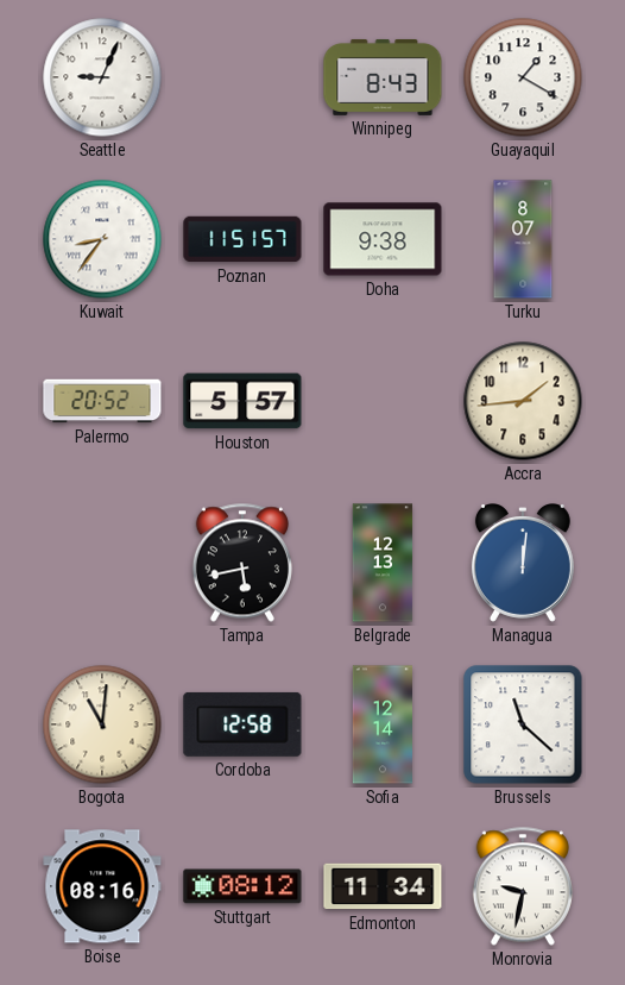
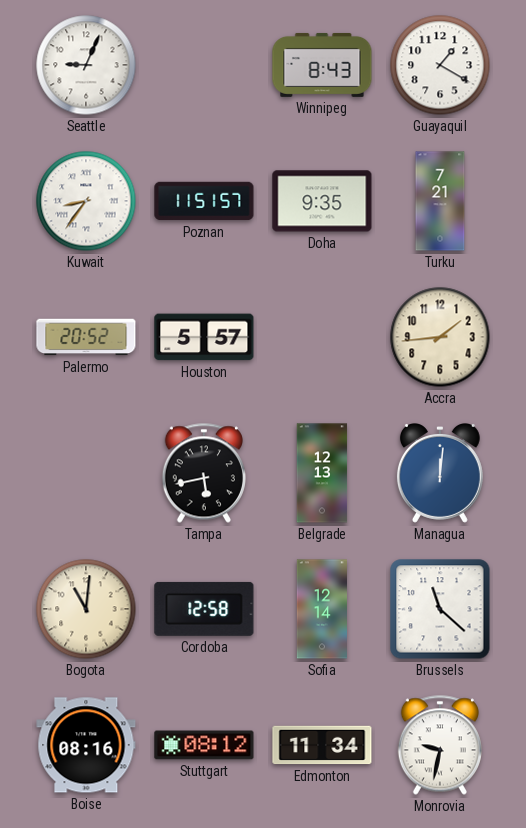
Doha: 9:38 -> 9:35 (322, 201)
Turku: 8:07 -> 7:21 (440, 201)
